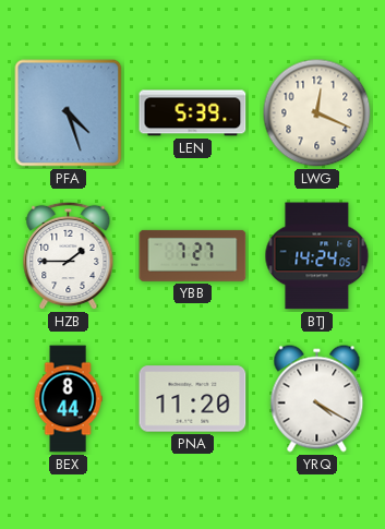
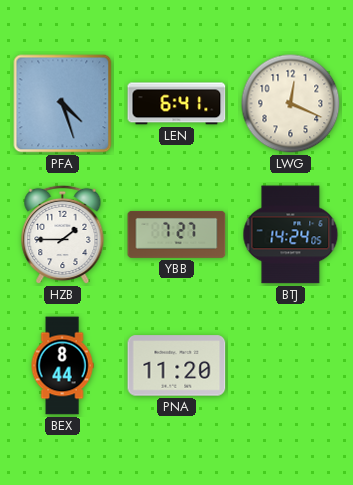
LEN: 5:39 -> 6:41 (177, 104)
YRQ: 4:20 -> none (317, 399)
